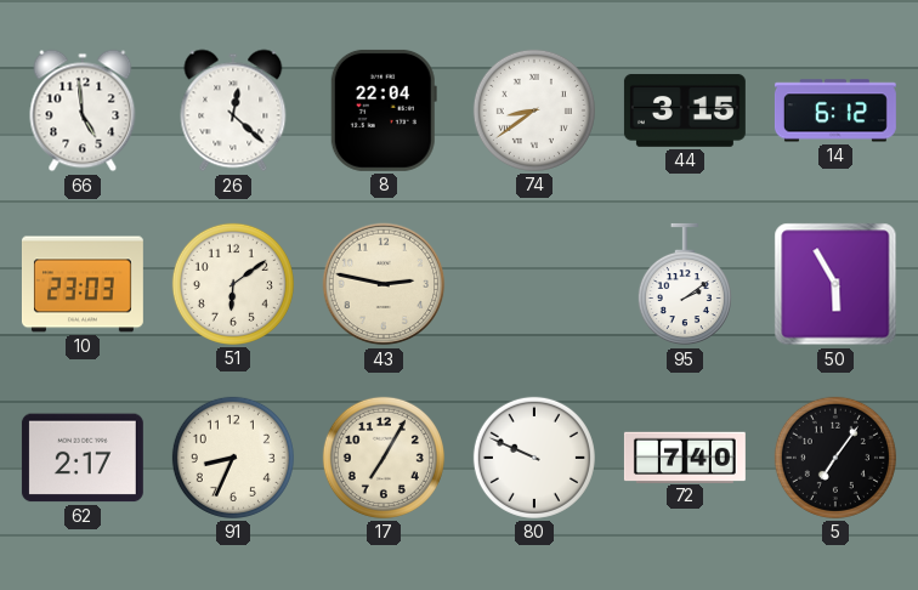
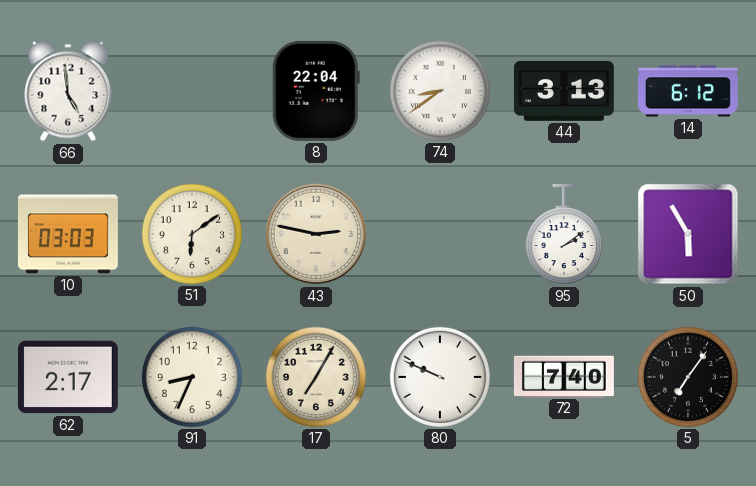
26: 12:22 -> none (233, 110)
44: 3:15 -> 3:13 (564, 91)
10: 23:03 -> 03:03 (68, 234)
